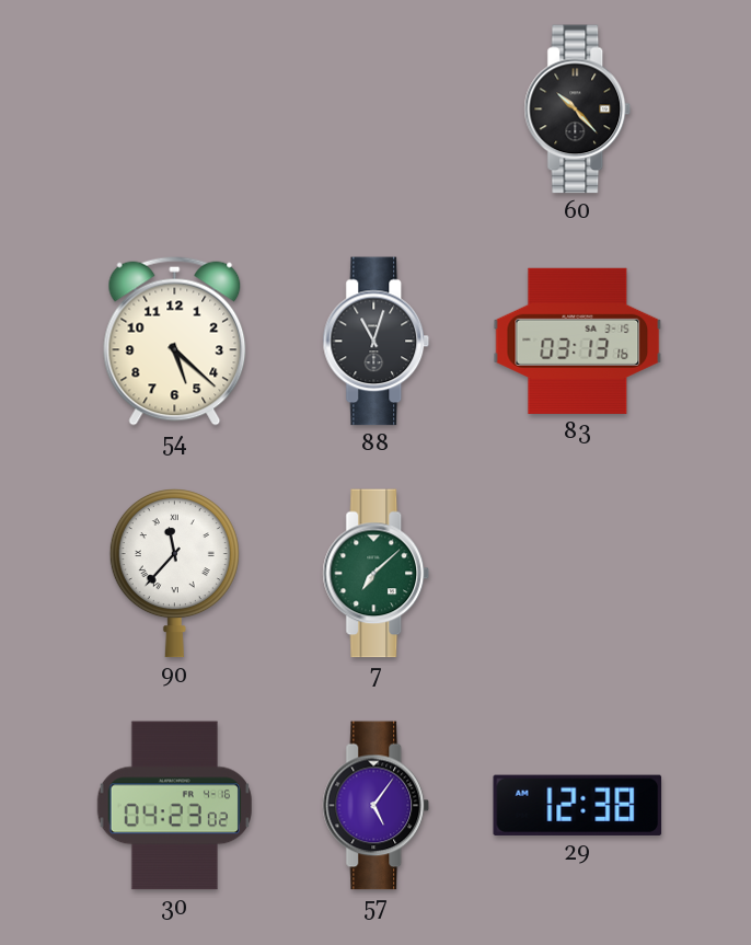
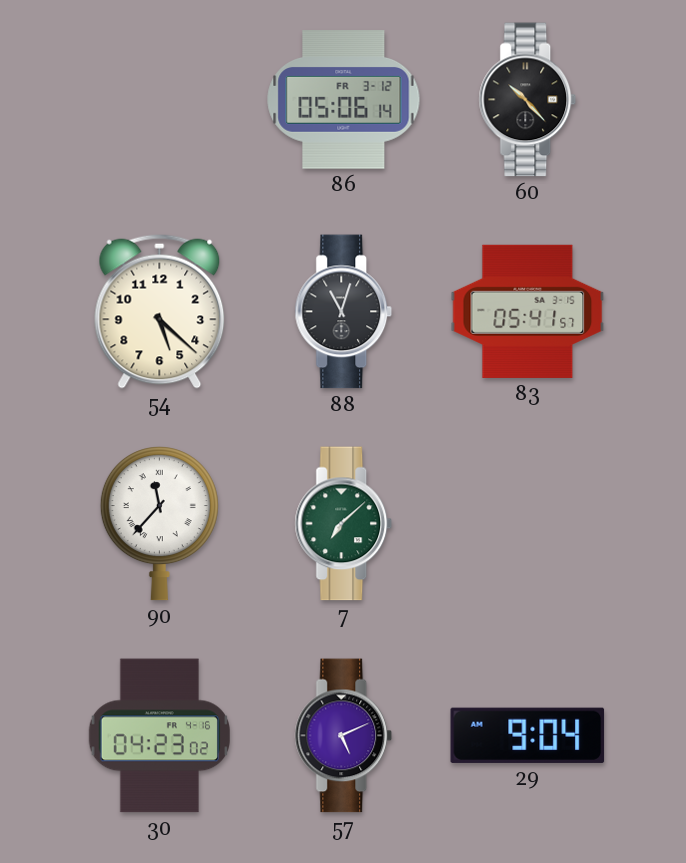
86: none -> 05:06 (344, 100)
83: 03:13 -> 05:41 (528, 311)
57: 5:06 -> 5:11 (344, 736)
29: 12:38 -> 9:04 (528, 735)
